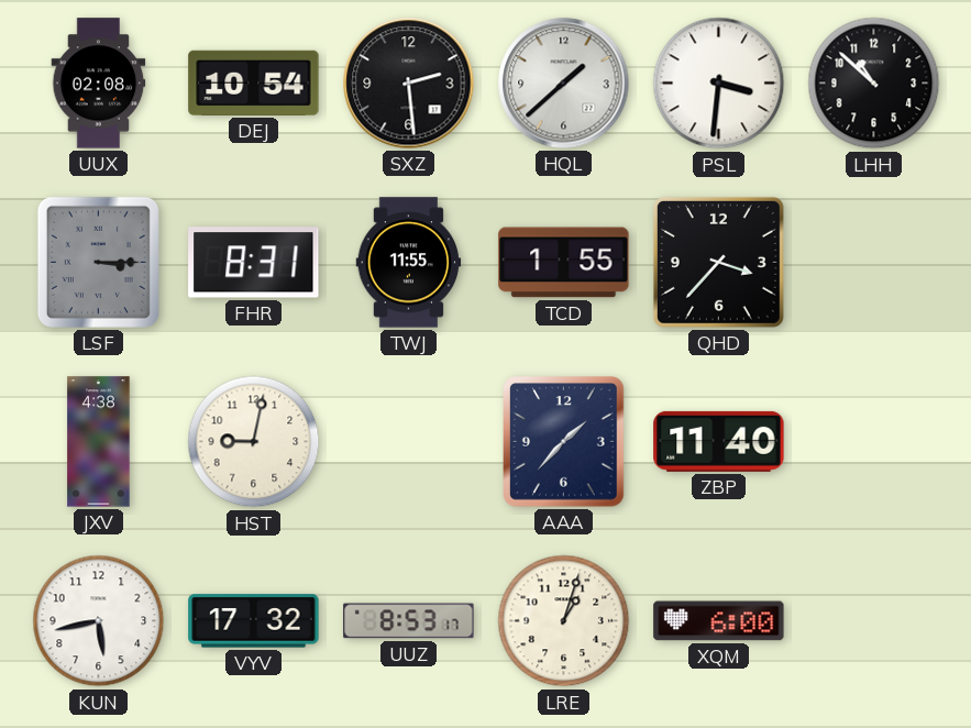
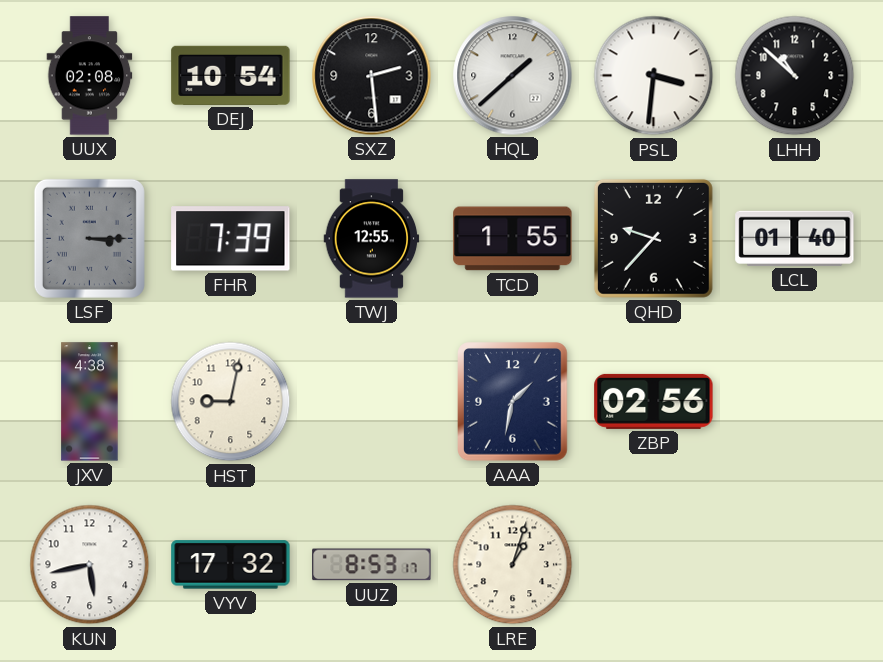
FHR: 8:31 -> 7:39 (231, 239)
TWJ: 11:55 -> 12:55 (372, 239)
QHD: 3:37 -> 9:37 (653, 238)
LCL: none -> 01:40 (795, 238)
AAA: 1:37 -> 1:32 (513, 402)
ZBP: 11:40 -> 02:56 (654, 401)
XQM: 6:00 -> none (719, 621)
